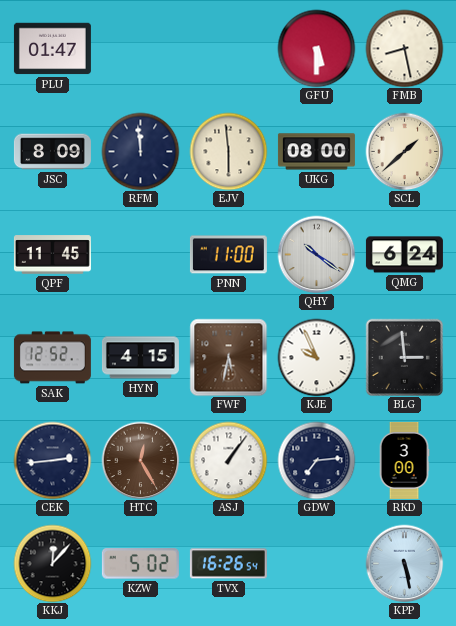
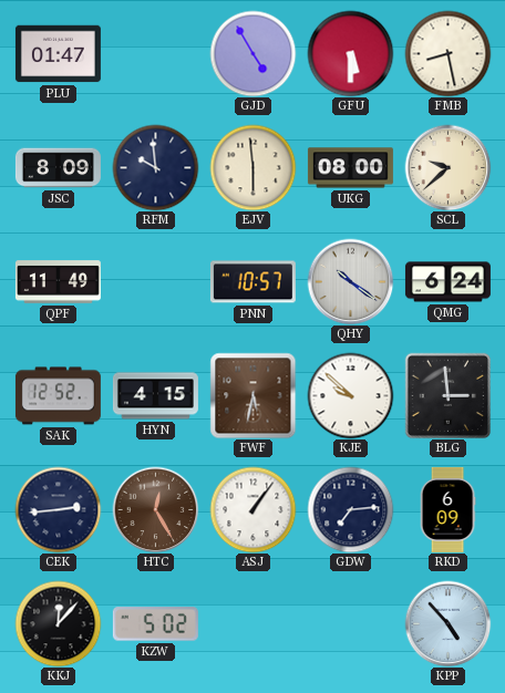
GJD: none -> 4:55 (252, 53)
RFM: 11:59 -> 9:59 (155, 167)
SCL: 1:38 -> 9:38 (447, 167)
QPF: 11:45 -> 11:49 (58, 282)
PNN: 11:00 -> 10:57 (252, 282)
KJE: 9:56 -> 9:52 (350, 395)
RKD: 3:00 -> 6:09 (447, 509)
TVX: 16:26 -> none (228, 564)
KPP: 5:28 -> 4:53 (447, 623)
